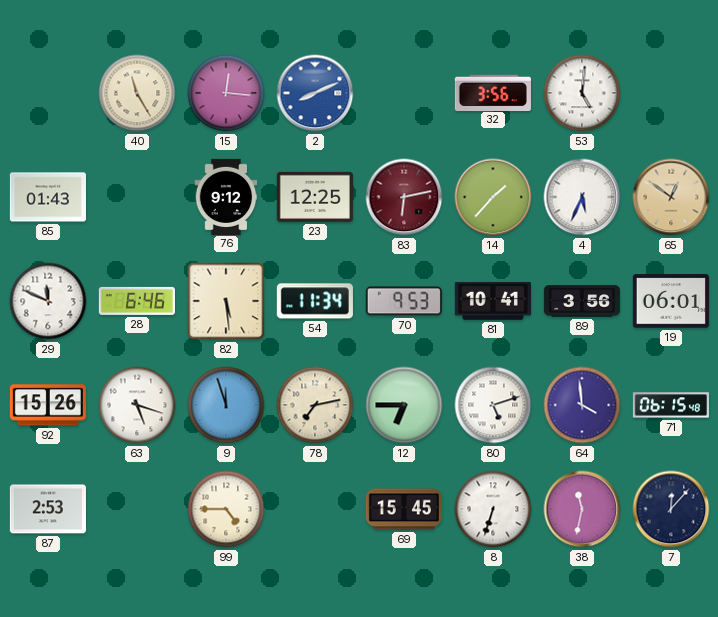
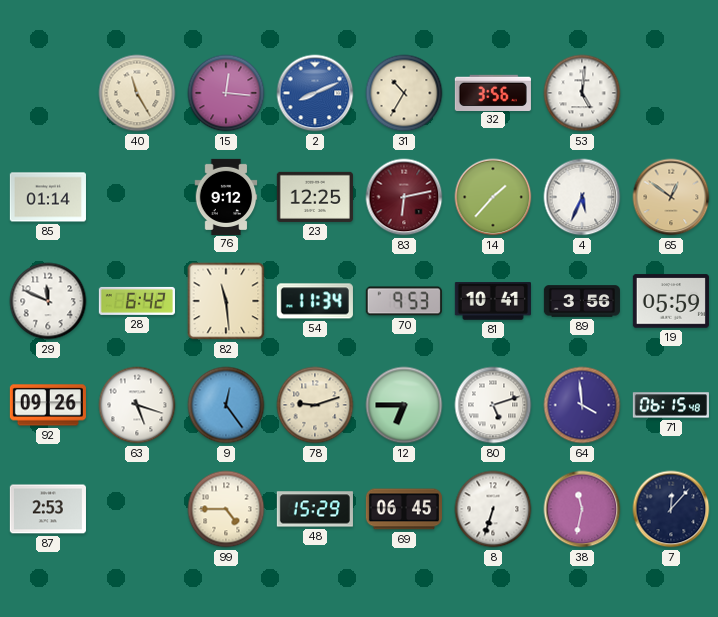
31: none -> 10:35 (404, 93)
85: 01:43 -> 01:14 (48, 197)
28: 6:46 -> 6:42 (137, 301)
82: 5:29 -> 11:29 (226, 301)
19: 06:01 -> 05:59 (671, 301)
92: 15:26 -> 09:26 (48, 405)
9: 11:57 -> 12:24 (226, 405)
78: 7:13 -> 9:12 (315, 405)
48: none -> 15:29 (315, 509)
69: 15:45 -> 06:45 (404, 509)
